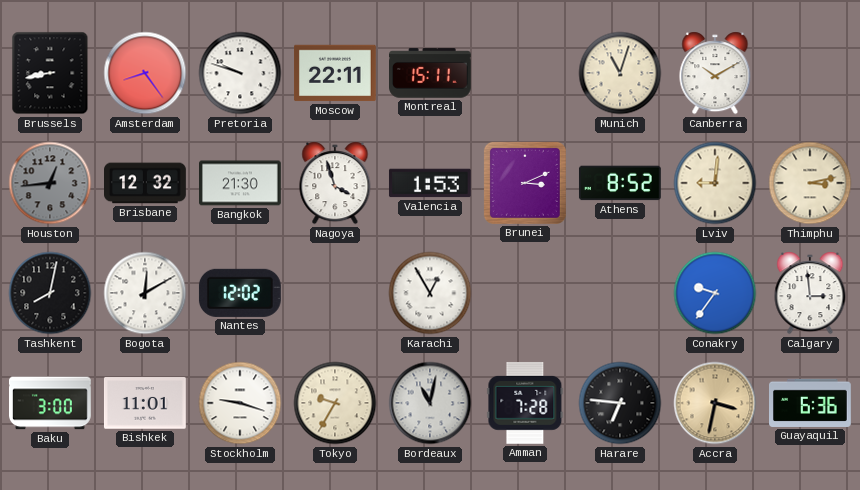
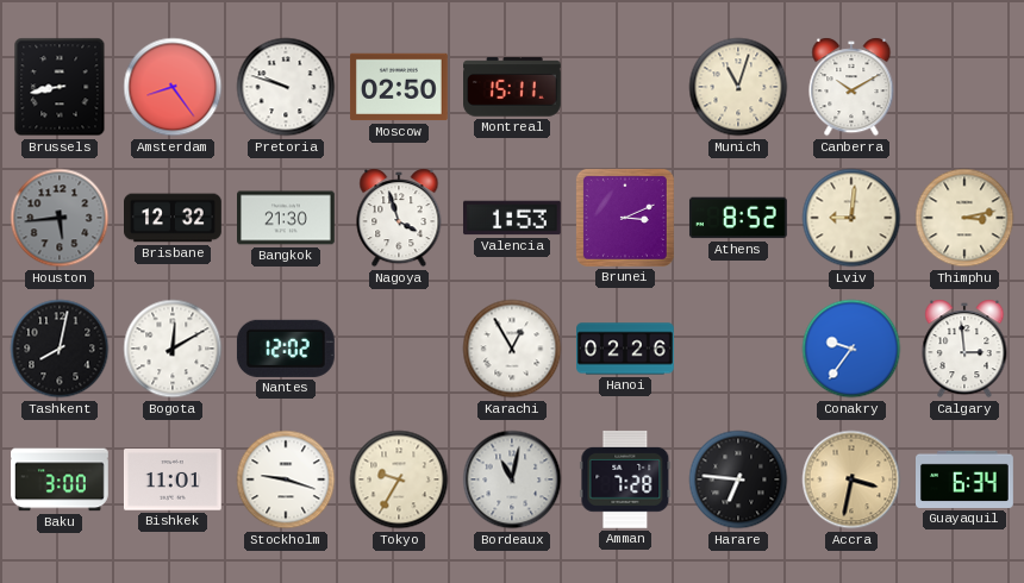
Moscow: 22:11 -> 02:50 (400, 87)
Houston: 12:44 -> 5:44 (60, 218)
Hanoi: none -> 02:26 (626, 349)
Guayaquil: 6:36 -> 6:34 (966, 479)
